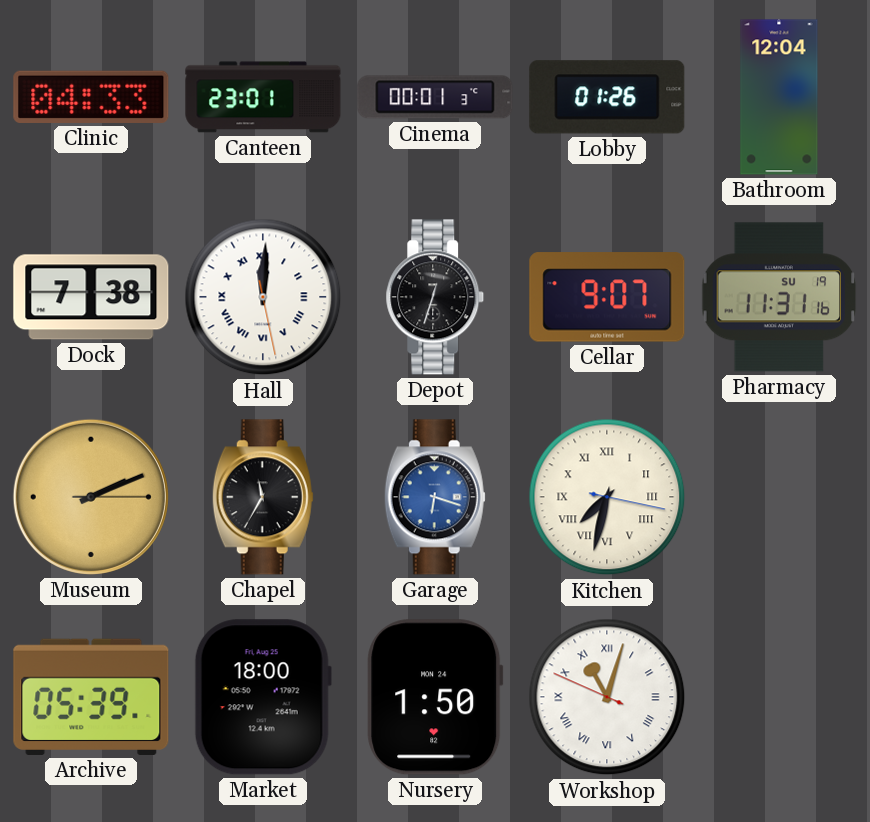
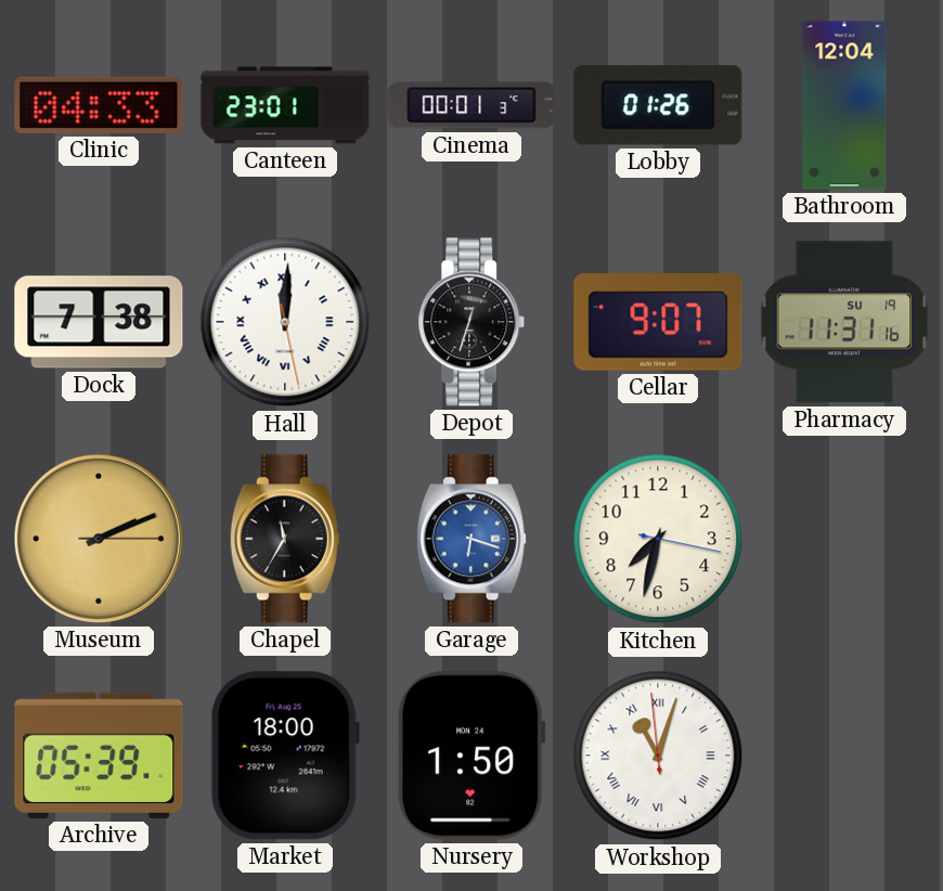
Kitchen numerals: Roman -> Arabic (658, 539)
Workshop: 11:02:49 -> 11:02:59 (658, 756)
